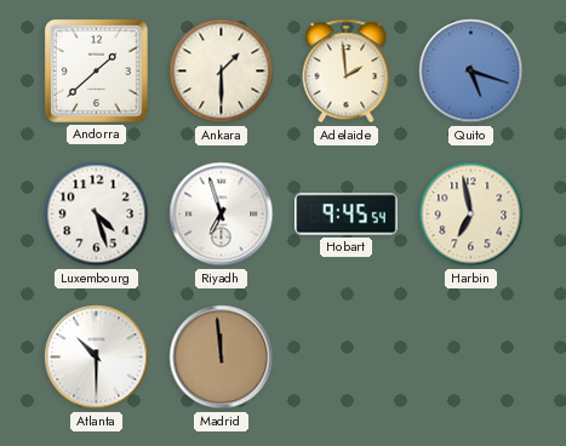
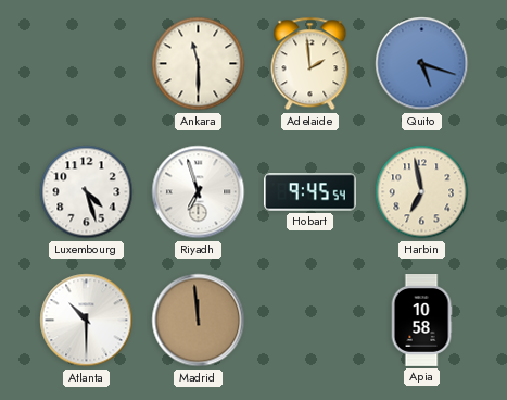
Andorra: 1:38 -> none (96, 70)
Ankara: 1:30 -> 11:30 (199, 64)
Apia: none -> 10:58 (421, 321)
